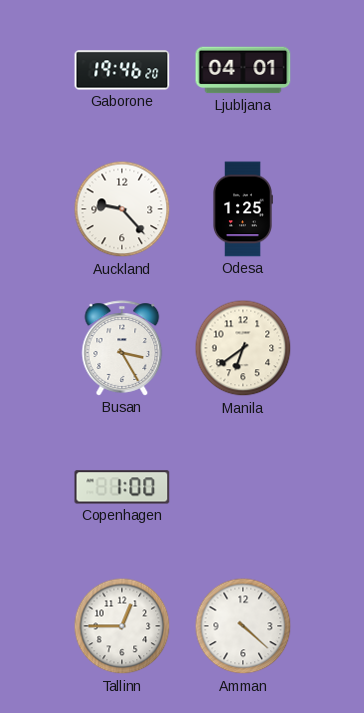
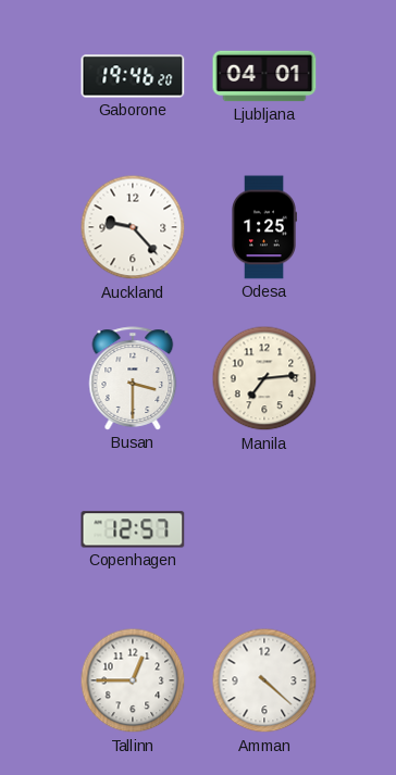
Busan: 3:25 -> 3:30 (133, 378)
Manila: 6:39 -> 7:14 (264, 378)
Copenhagen: 1:00 -> 12:57 (133, 529)
